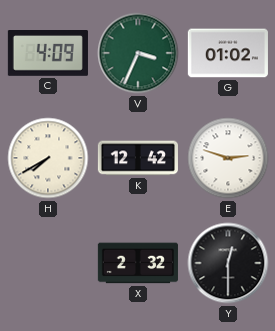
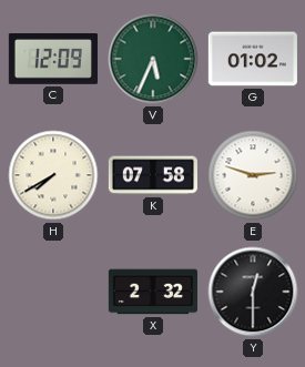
C: 4:09 -> 12:09 (53, 60)
V: 3:34 -> 5:34 (153, 59)
K: 12:42 -> 07:58 (153, 175)
